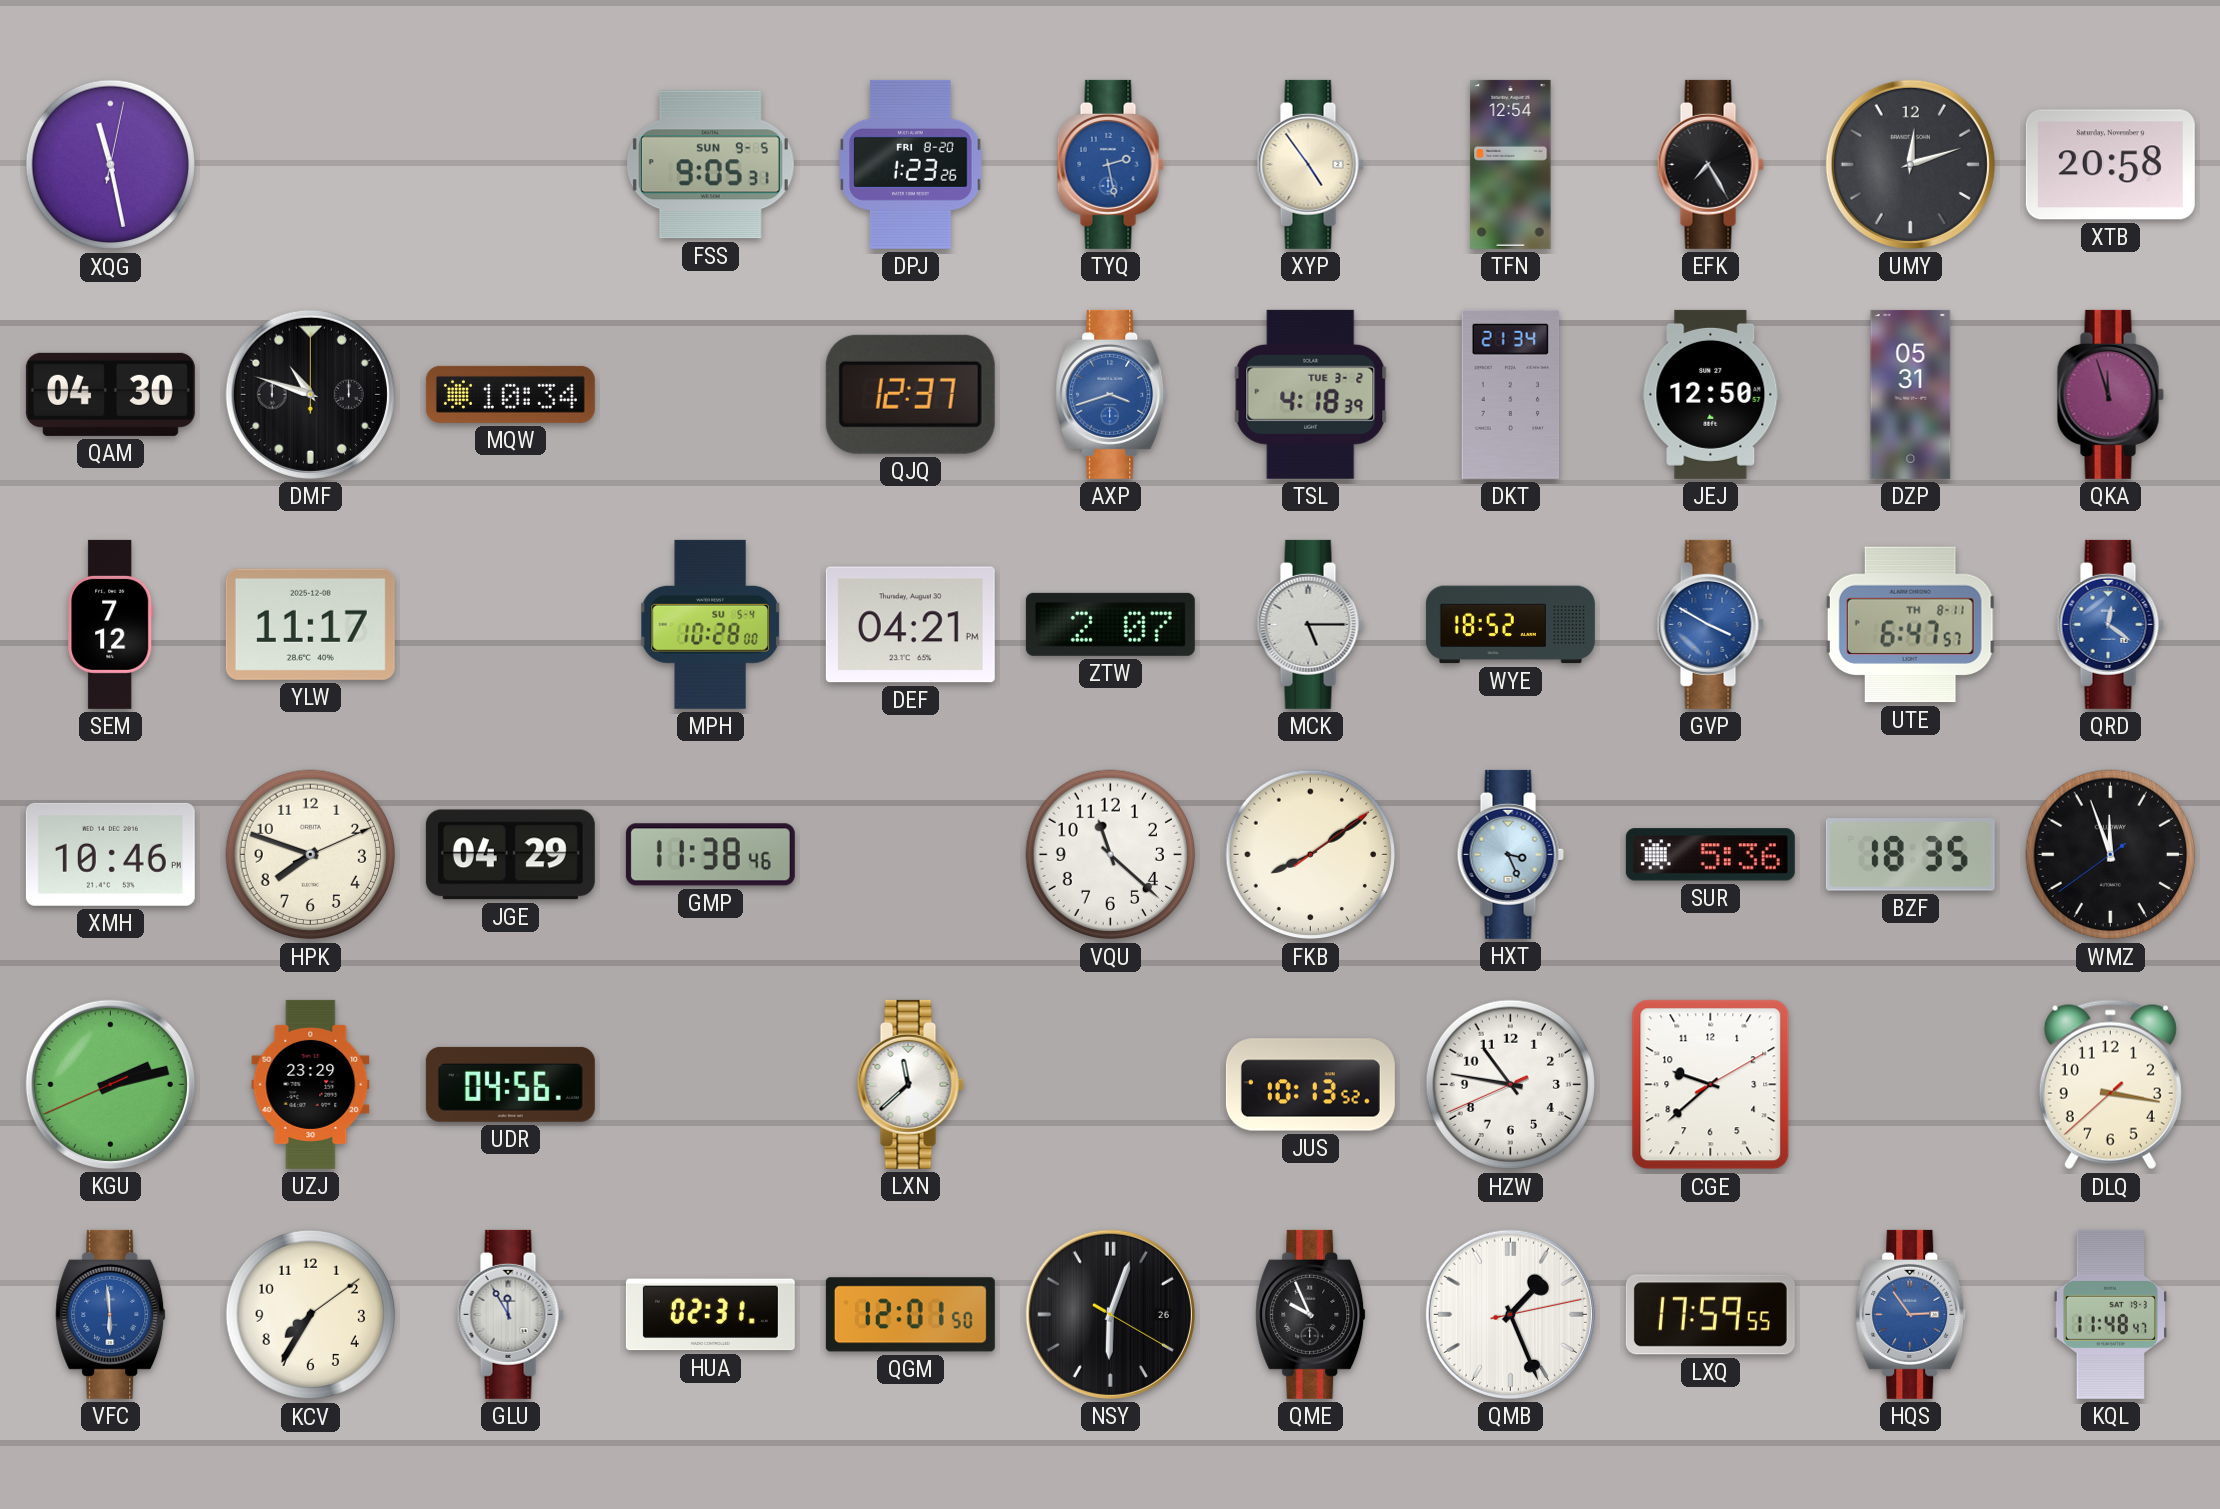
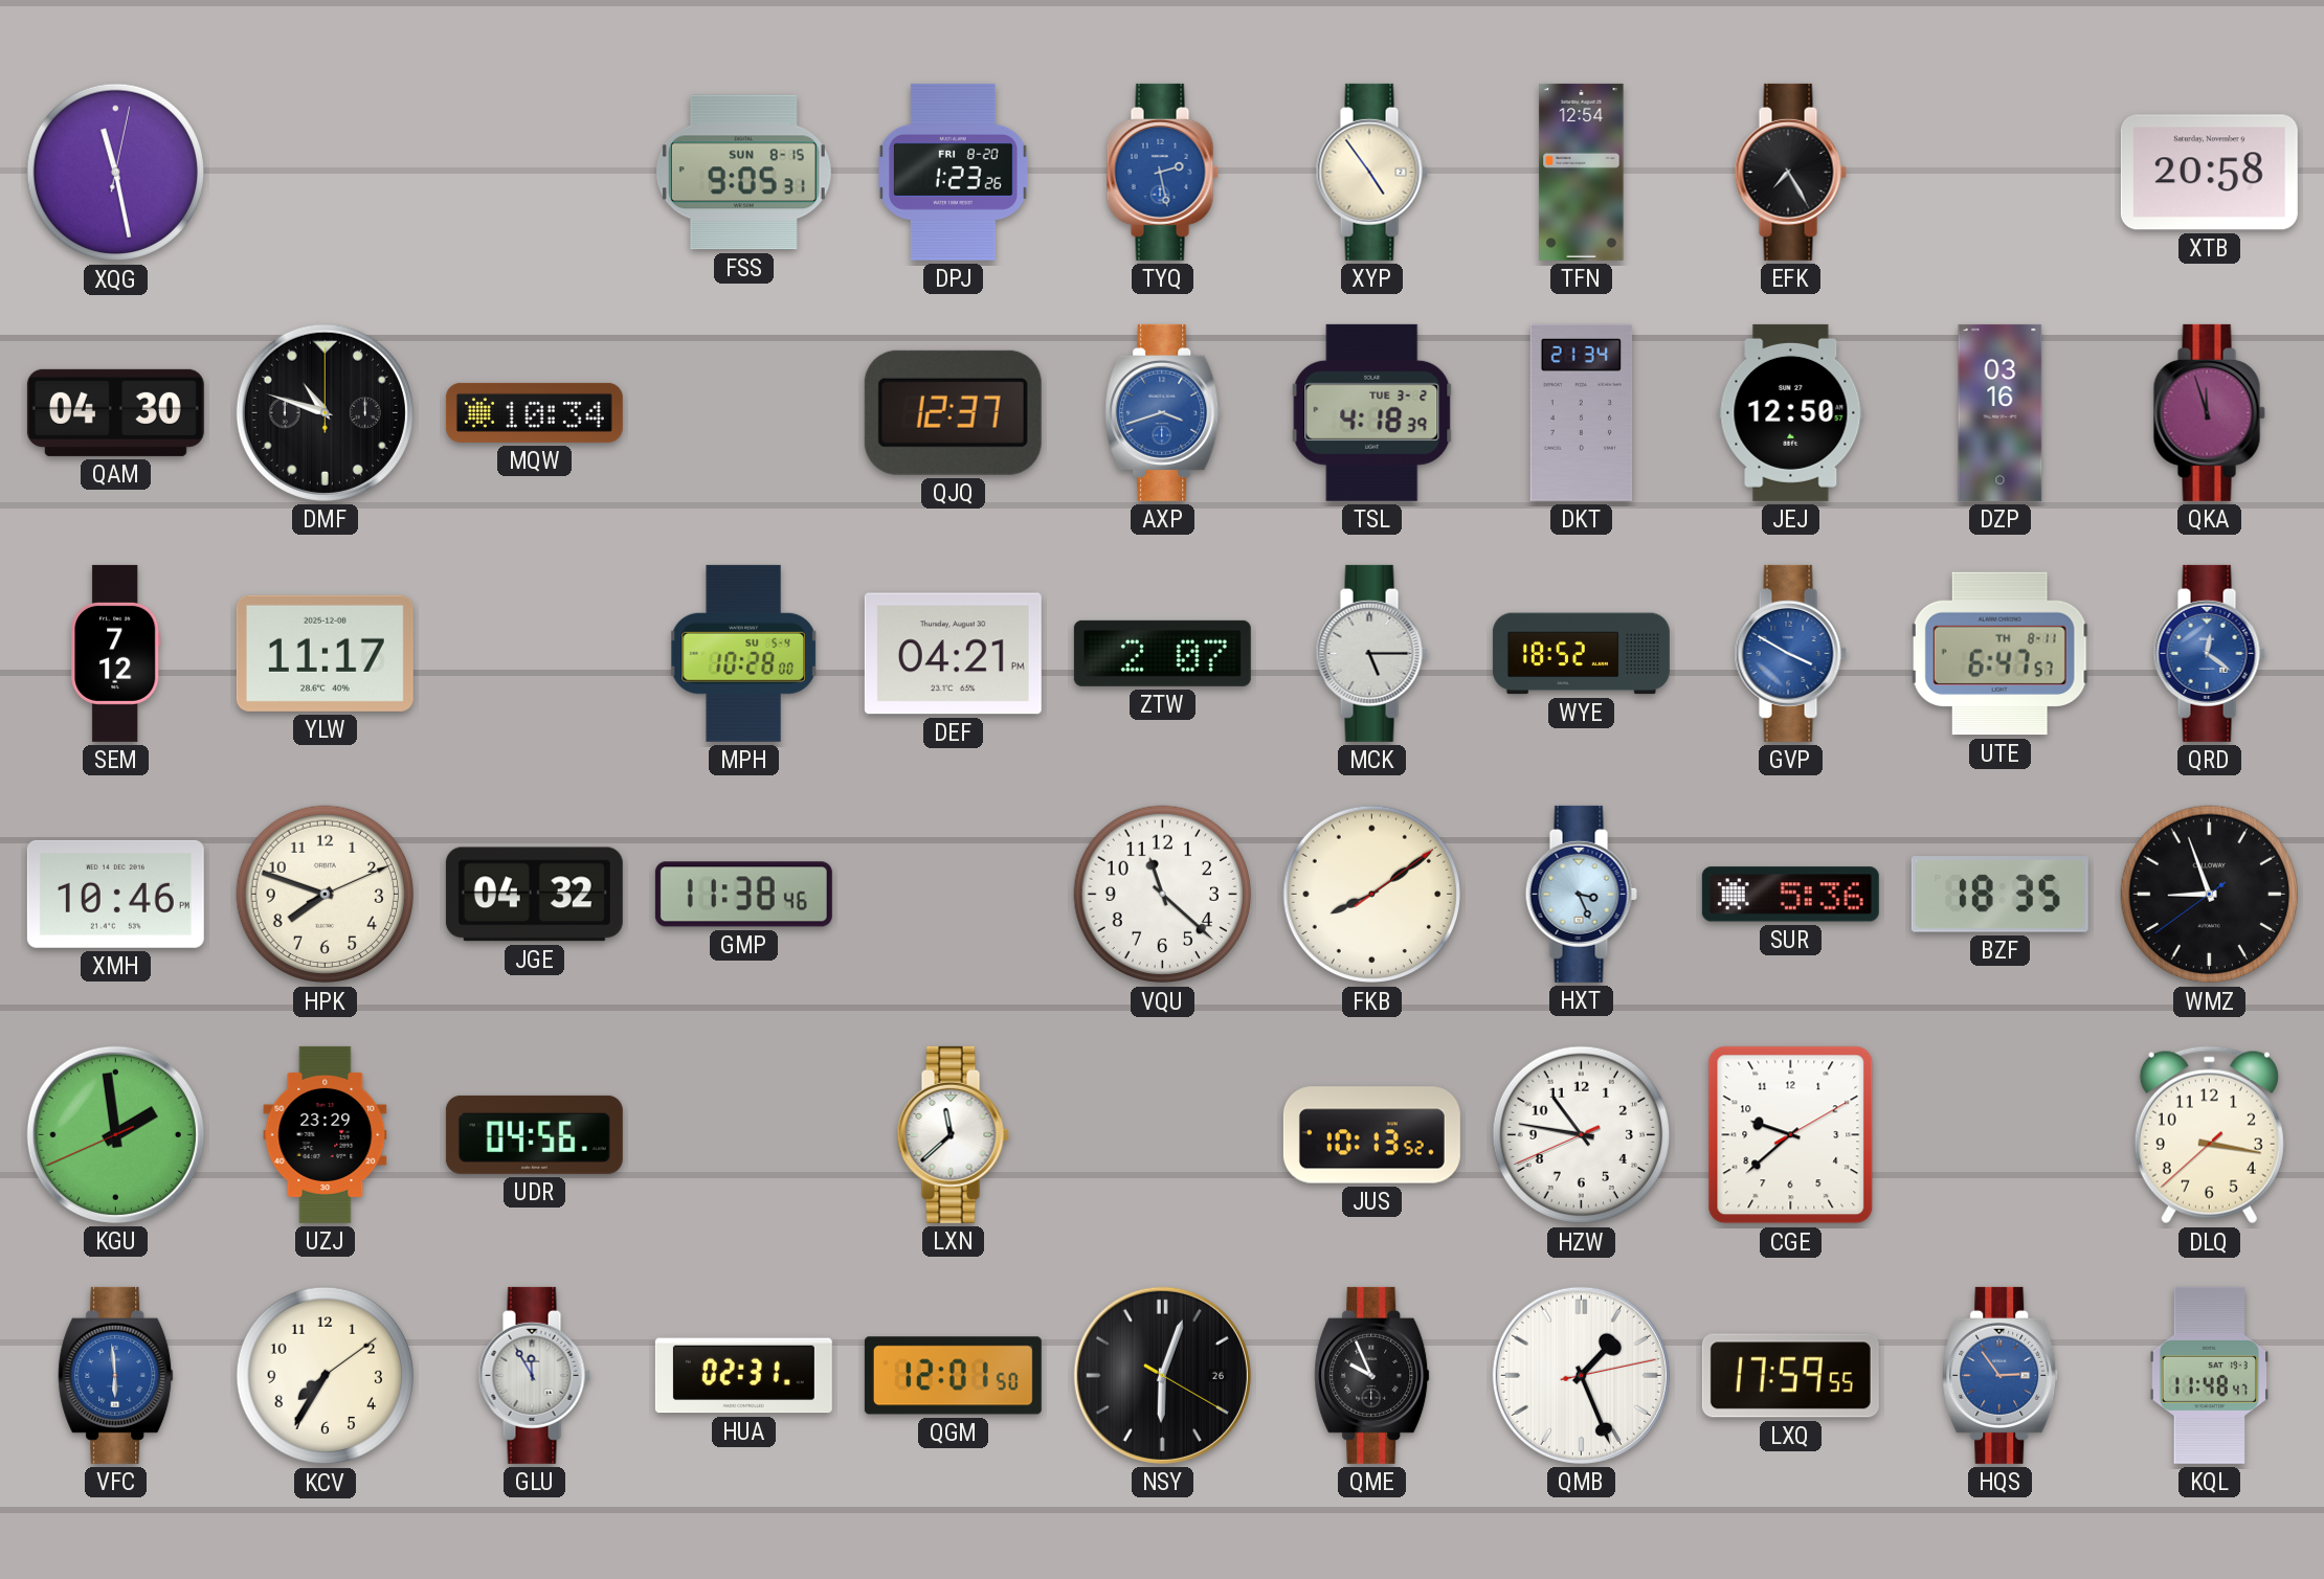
FSS date: SUN 9-5 -> SUN 8-15 (743, 173)
UMY: 12:12 -> none (1910, 164)
DZP: 05:31 -> 03:16 (2001, 412)
JGE: 04:29 -> 04:32 (534, 895)
WMZ: 11:56 -> 8:56 (2210, 895)
KGU: 2:12 -> 1:58 (115, 1134)
